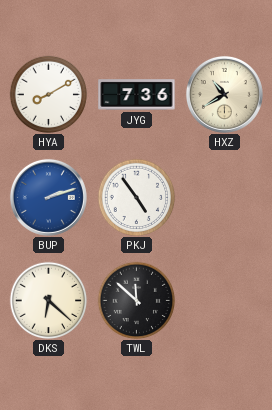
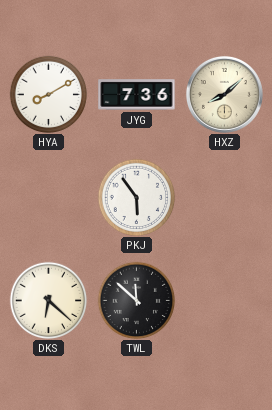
HXZ: 10:40 -> 8:08 (224, 94)
BUP: 2:12 -> none (48, 197)
PKJ: 4:54 -> 5:54 (136, 197)
